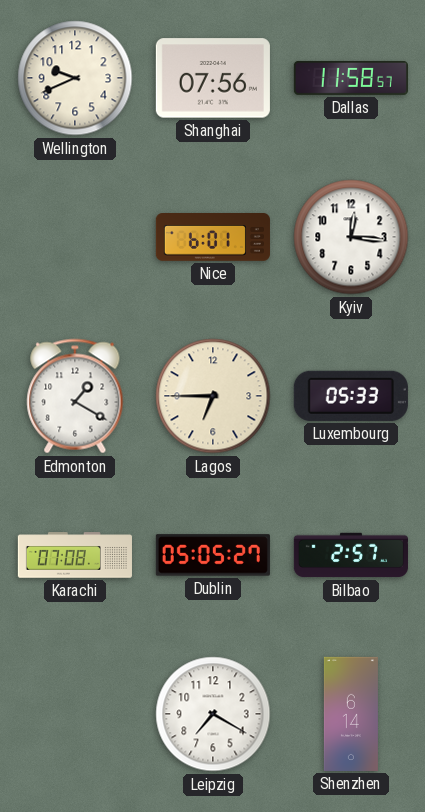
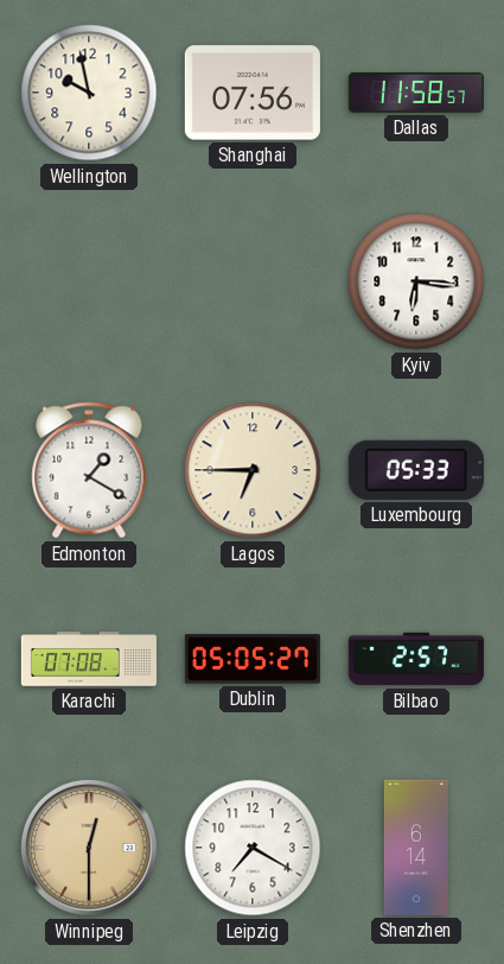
Wellington: 9:41 -> 9:58 (89, 93)
Nice: 6:01 -> none (213, 237)
Kyiv: 12:16 -> 6:16 (416, 281)
Winnipeg: none -> 12:30 (89, 848)
